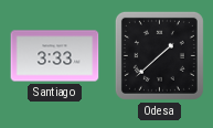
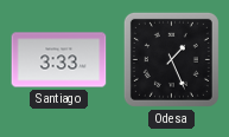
Odesa: 1:38 -> 1:26 (171, 59)
